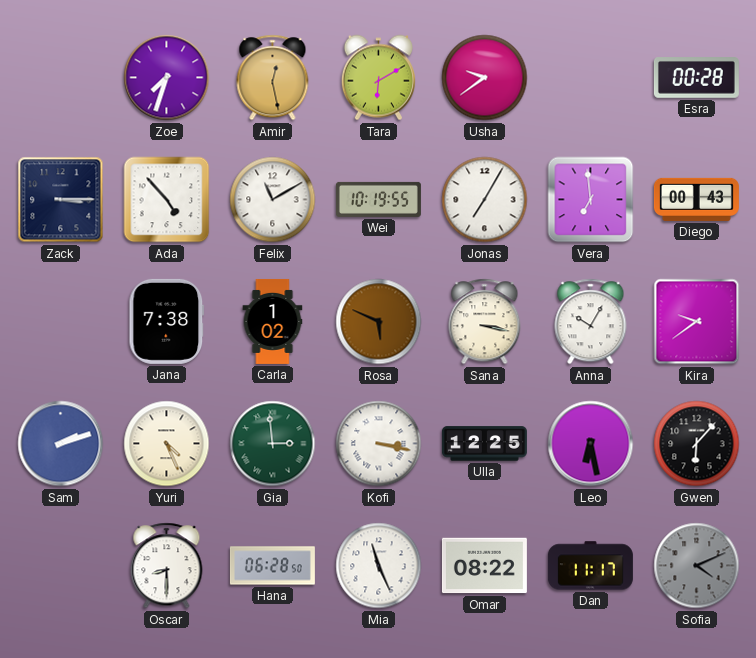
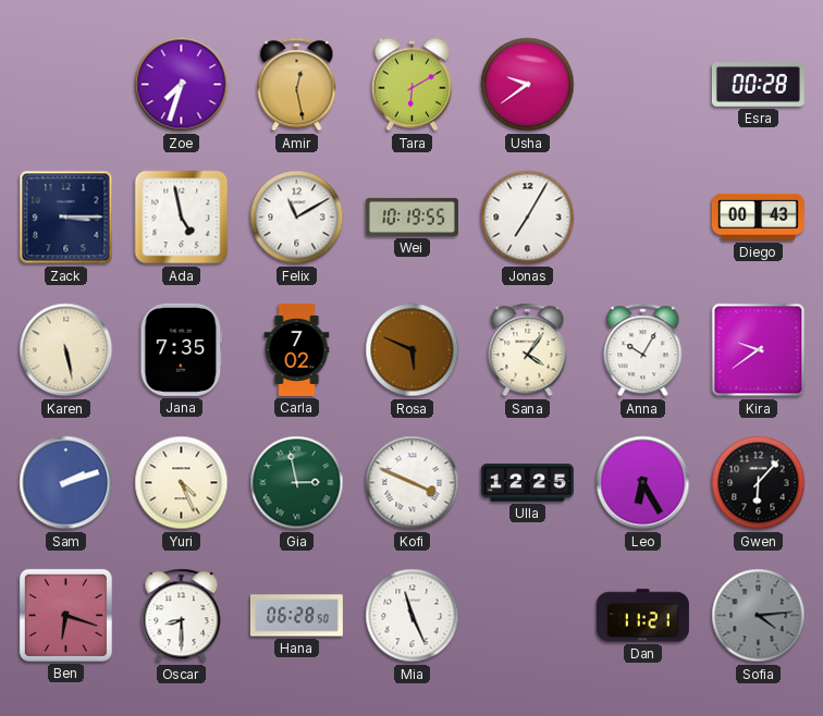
Ada: 4:53 -> 4:58 (182, 218)
Vera: 6:59 -> none (591, 200)
Karen: none -> 5:28 (66, 350)
Jana: 7:38 -> 7:35 (182, 349)
Carla: 1:02 -> 7:02 (297, 349)
Sana: 3:17 -> 4:06 (528, 350)
Gia: 2:59 -> 2:58 (297, 483)
Kofi: 3:17 -> 3:49 (413, 483)
Leo: 6:28 -> 6:25 (643, 483)
Ben: none -> 6:18 (65, 615)
Omar: 08:22 -> none (484, 566)
Dan: 11:17 -> 11:21 (642, 616)
Sofia: 4:11 -> 4:14 (759, 616)
